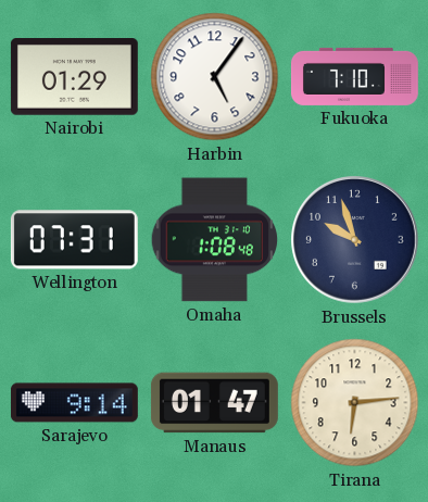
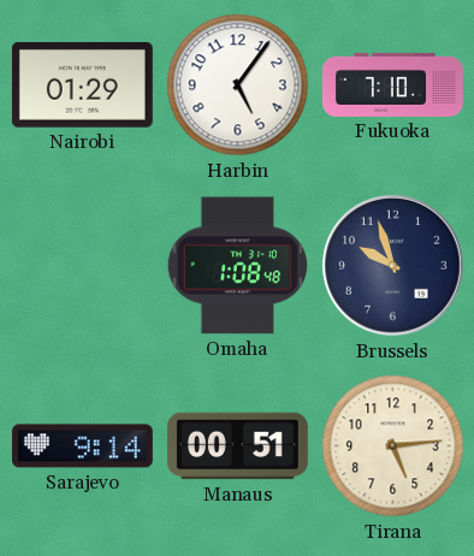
Wellington: 07:31 -> none (74, 240)
Manaus: 01:47 -> 00:51 (237, 446)
Tirana: 6:14 -> 5:14 (393, 446)
